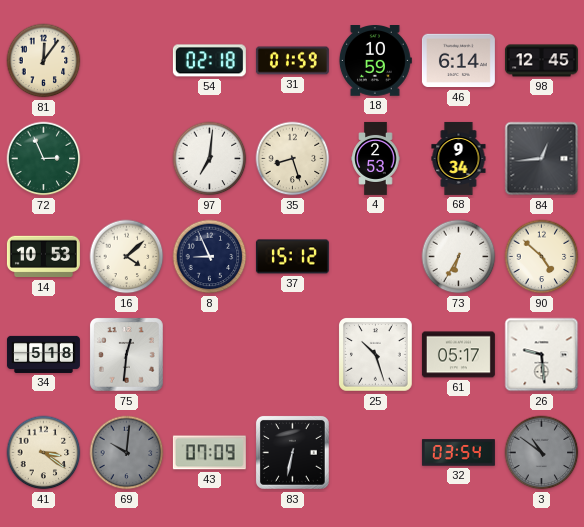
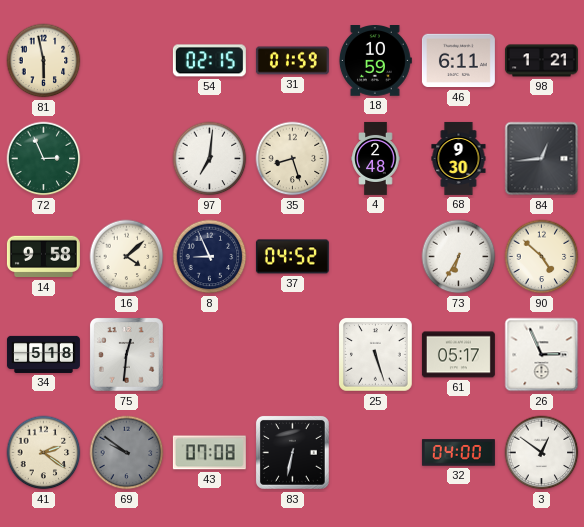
81: 12:06 -> 5:58 (44, 61)
54: 02:18 -> 02:15 (209, 61)
46: 6:14 -> 6:11 (458, 61)
98: 12:45 -> 1:21 (541, 61)
4: 2:53 -> 2:48 (376, 158)
68: 9:34 -> 9:30 (459, 158)
14: 10:53 -> 9:58 (43, 257)
37: 15:12 -> 04:52 (292, 257)
25: 10:27 -> 5:27 (376, 355)
26: 9:29 -> 2:56 (542, 355)
41: 3:21 -> 2:21 (44, 453)
69: 10:01 -> 9:51 (127, 453)
43: 07:09 -> 07:08 (209, 453)
32: 03:54 -> 04:00 (458, 453)
3: 10:51 -> 12:51 (542, 453)
3 dial: grey -> white (542, 453)
